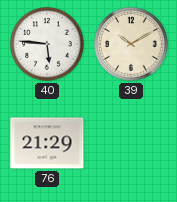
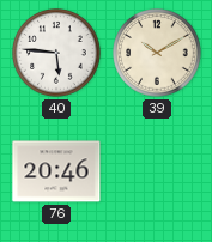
76: 21:29 -> 20:46 (56, 171)
